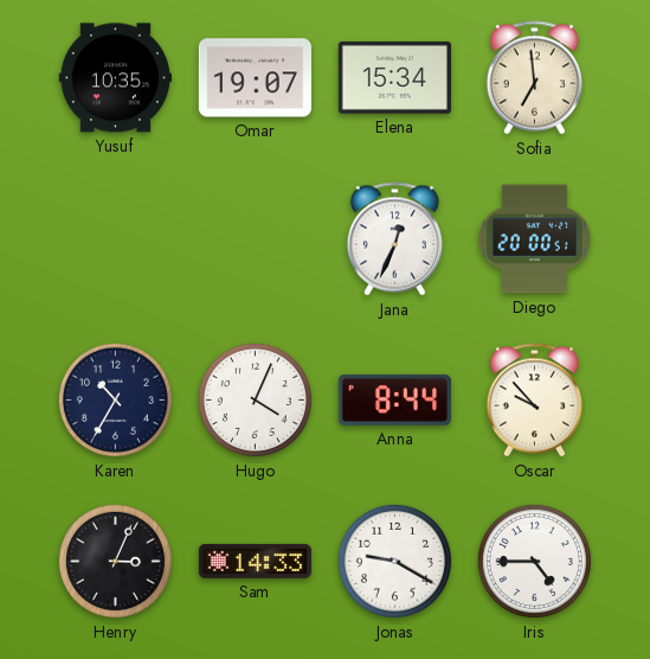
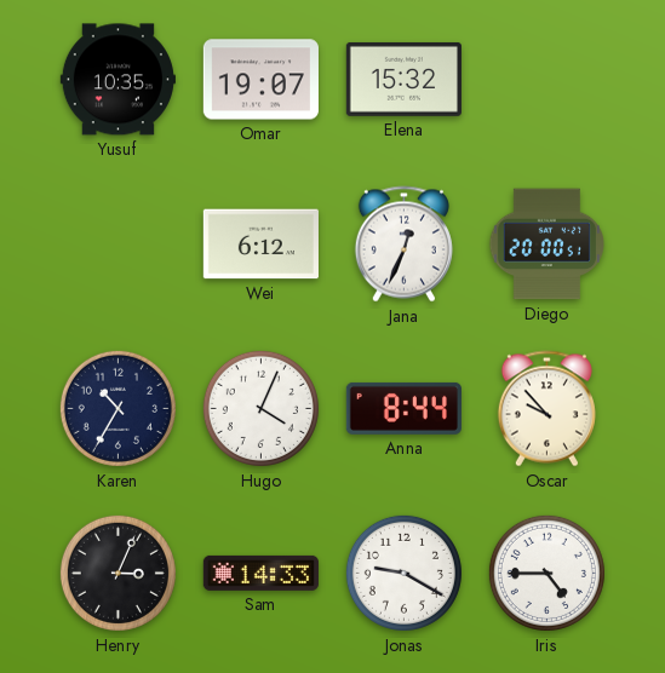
Elena: 15:34 -> 15:32 (403, 79)
Sofia: 6:59 -> none (534, 78)
Wei: none -> 6:12 (260, 245)
